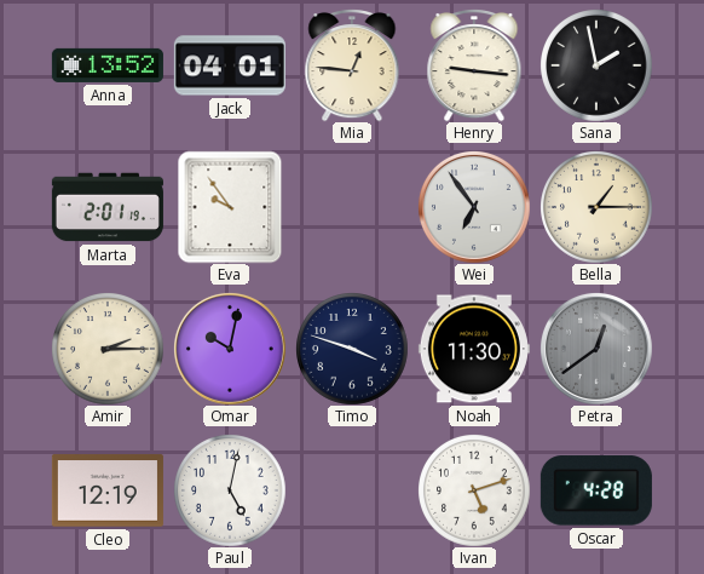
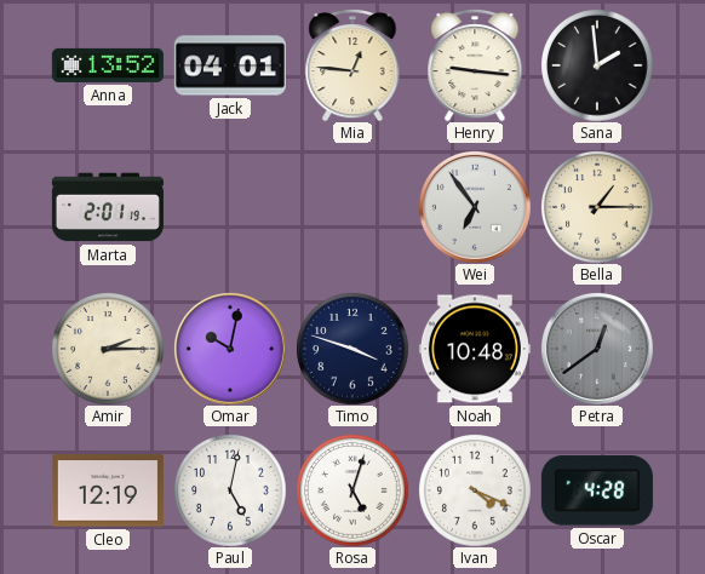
Sana: 1:58 -> 1:59 (597, 65)
Eva: 9:54 -> none (230, 207)
Noah: 11:30 -> 10:48 (475, 349)
Rosa: none -> 5:03 (352, 490)
Ivan: 5:12 -> 4:19 (475, 490)
